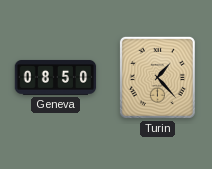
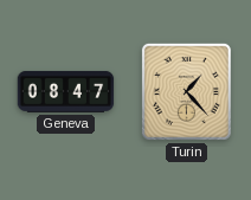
Geneva: 08:50 -> 08:47 (66, 91)
